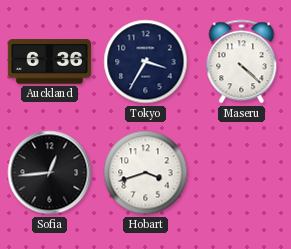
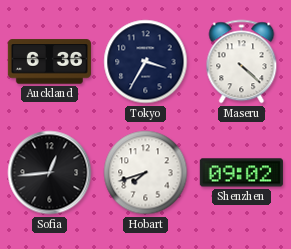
Hobart: 3:42 -> 7:42 (146, 173)
Shenzhen: none -> 09:02 (241, 173)
